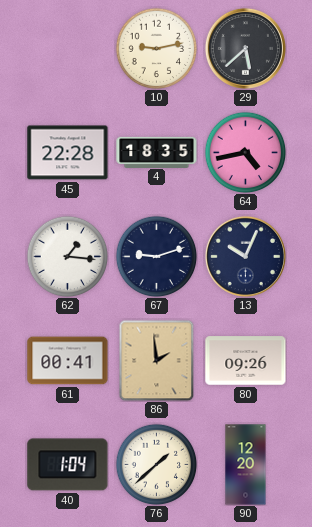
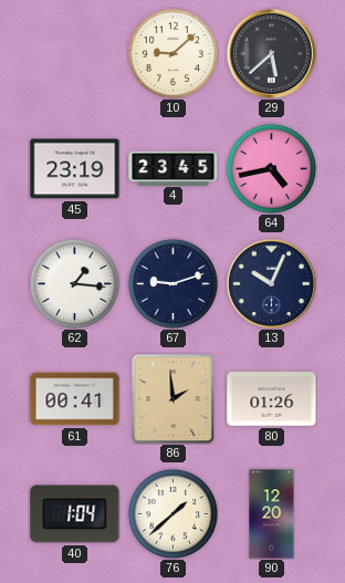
10: 9:13 -> 9:08 (172, 53)
45: 22:28 -> 23:19 (75, 169)
4: 18:35 -> 23:45 (174, 168)
80: 09:26 -> 01:26 (272, 399)
